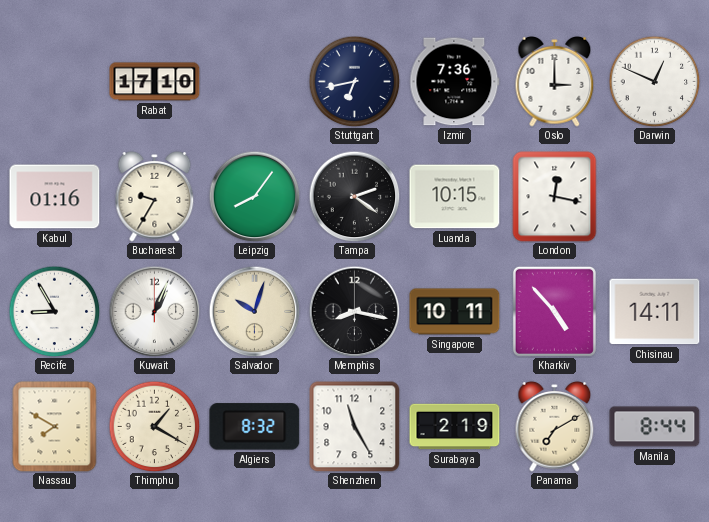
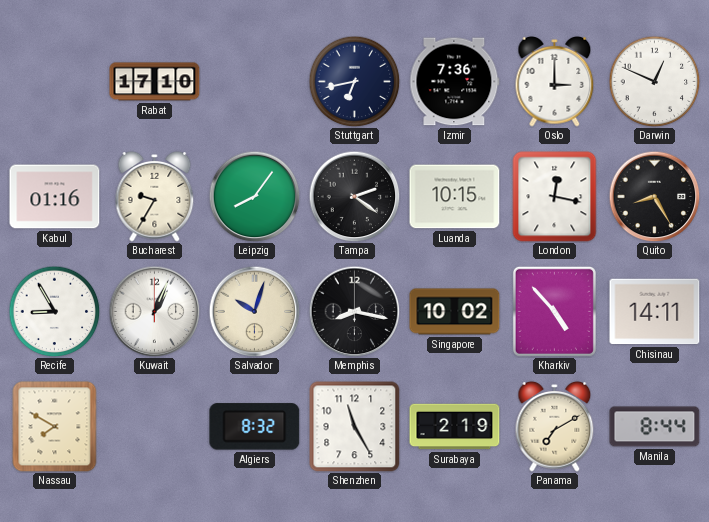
Quito: none -> 8:25 (654, 196)
Singapore: 10:11 -> 10:02 (455, 312)
Thimphu: 1:20 -> none (154, 426)
